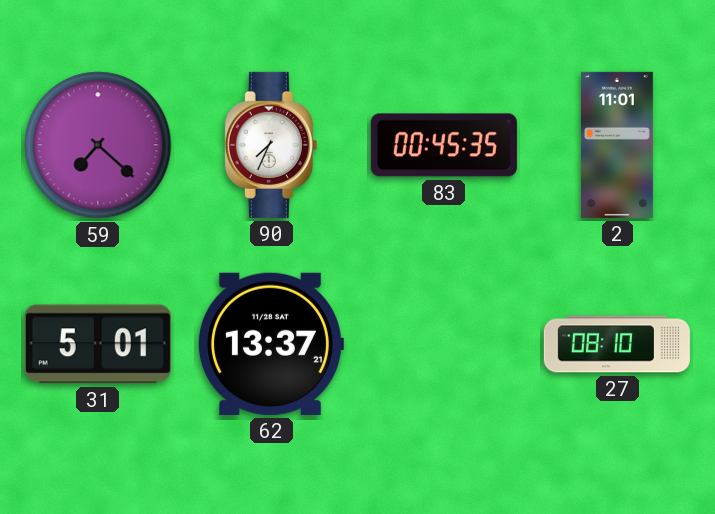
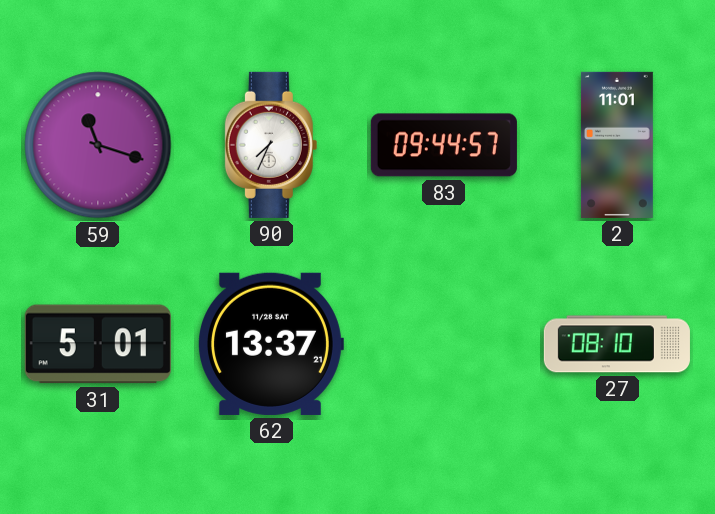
59: 7:22 -> 11:18 (98, 145)
83: 00:45 -> 09:44 (444, 145)
